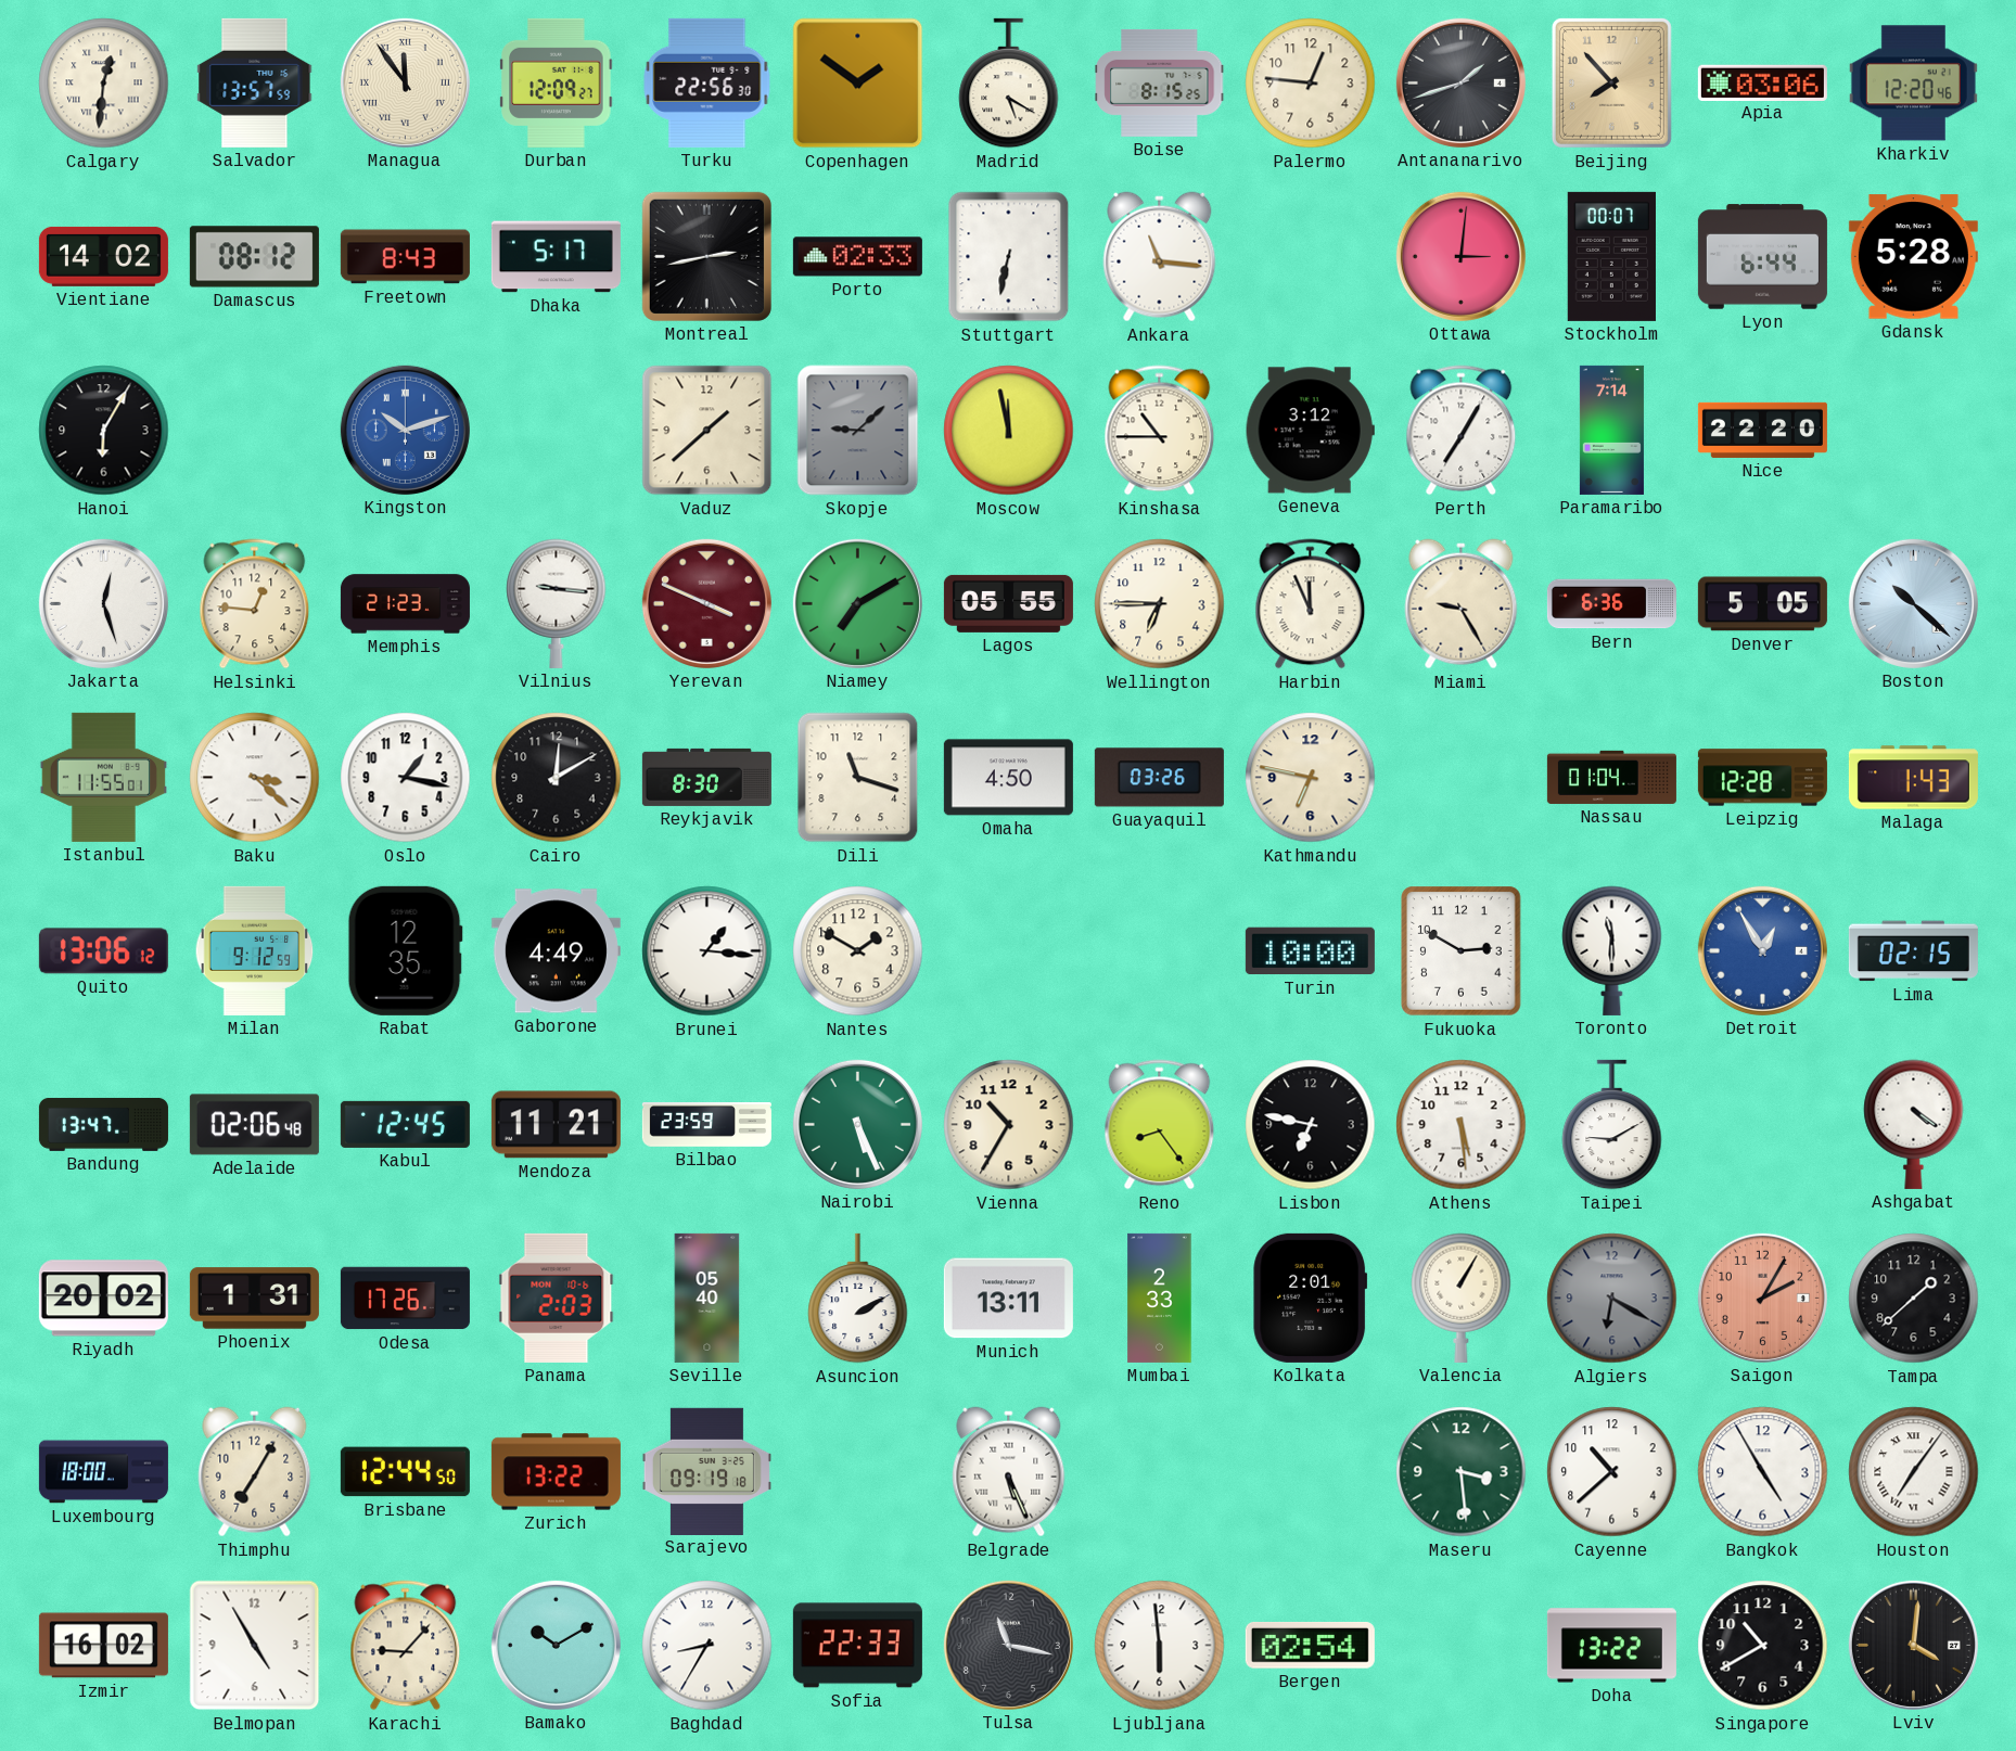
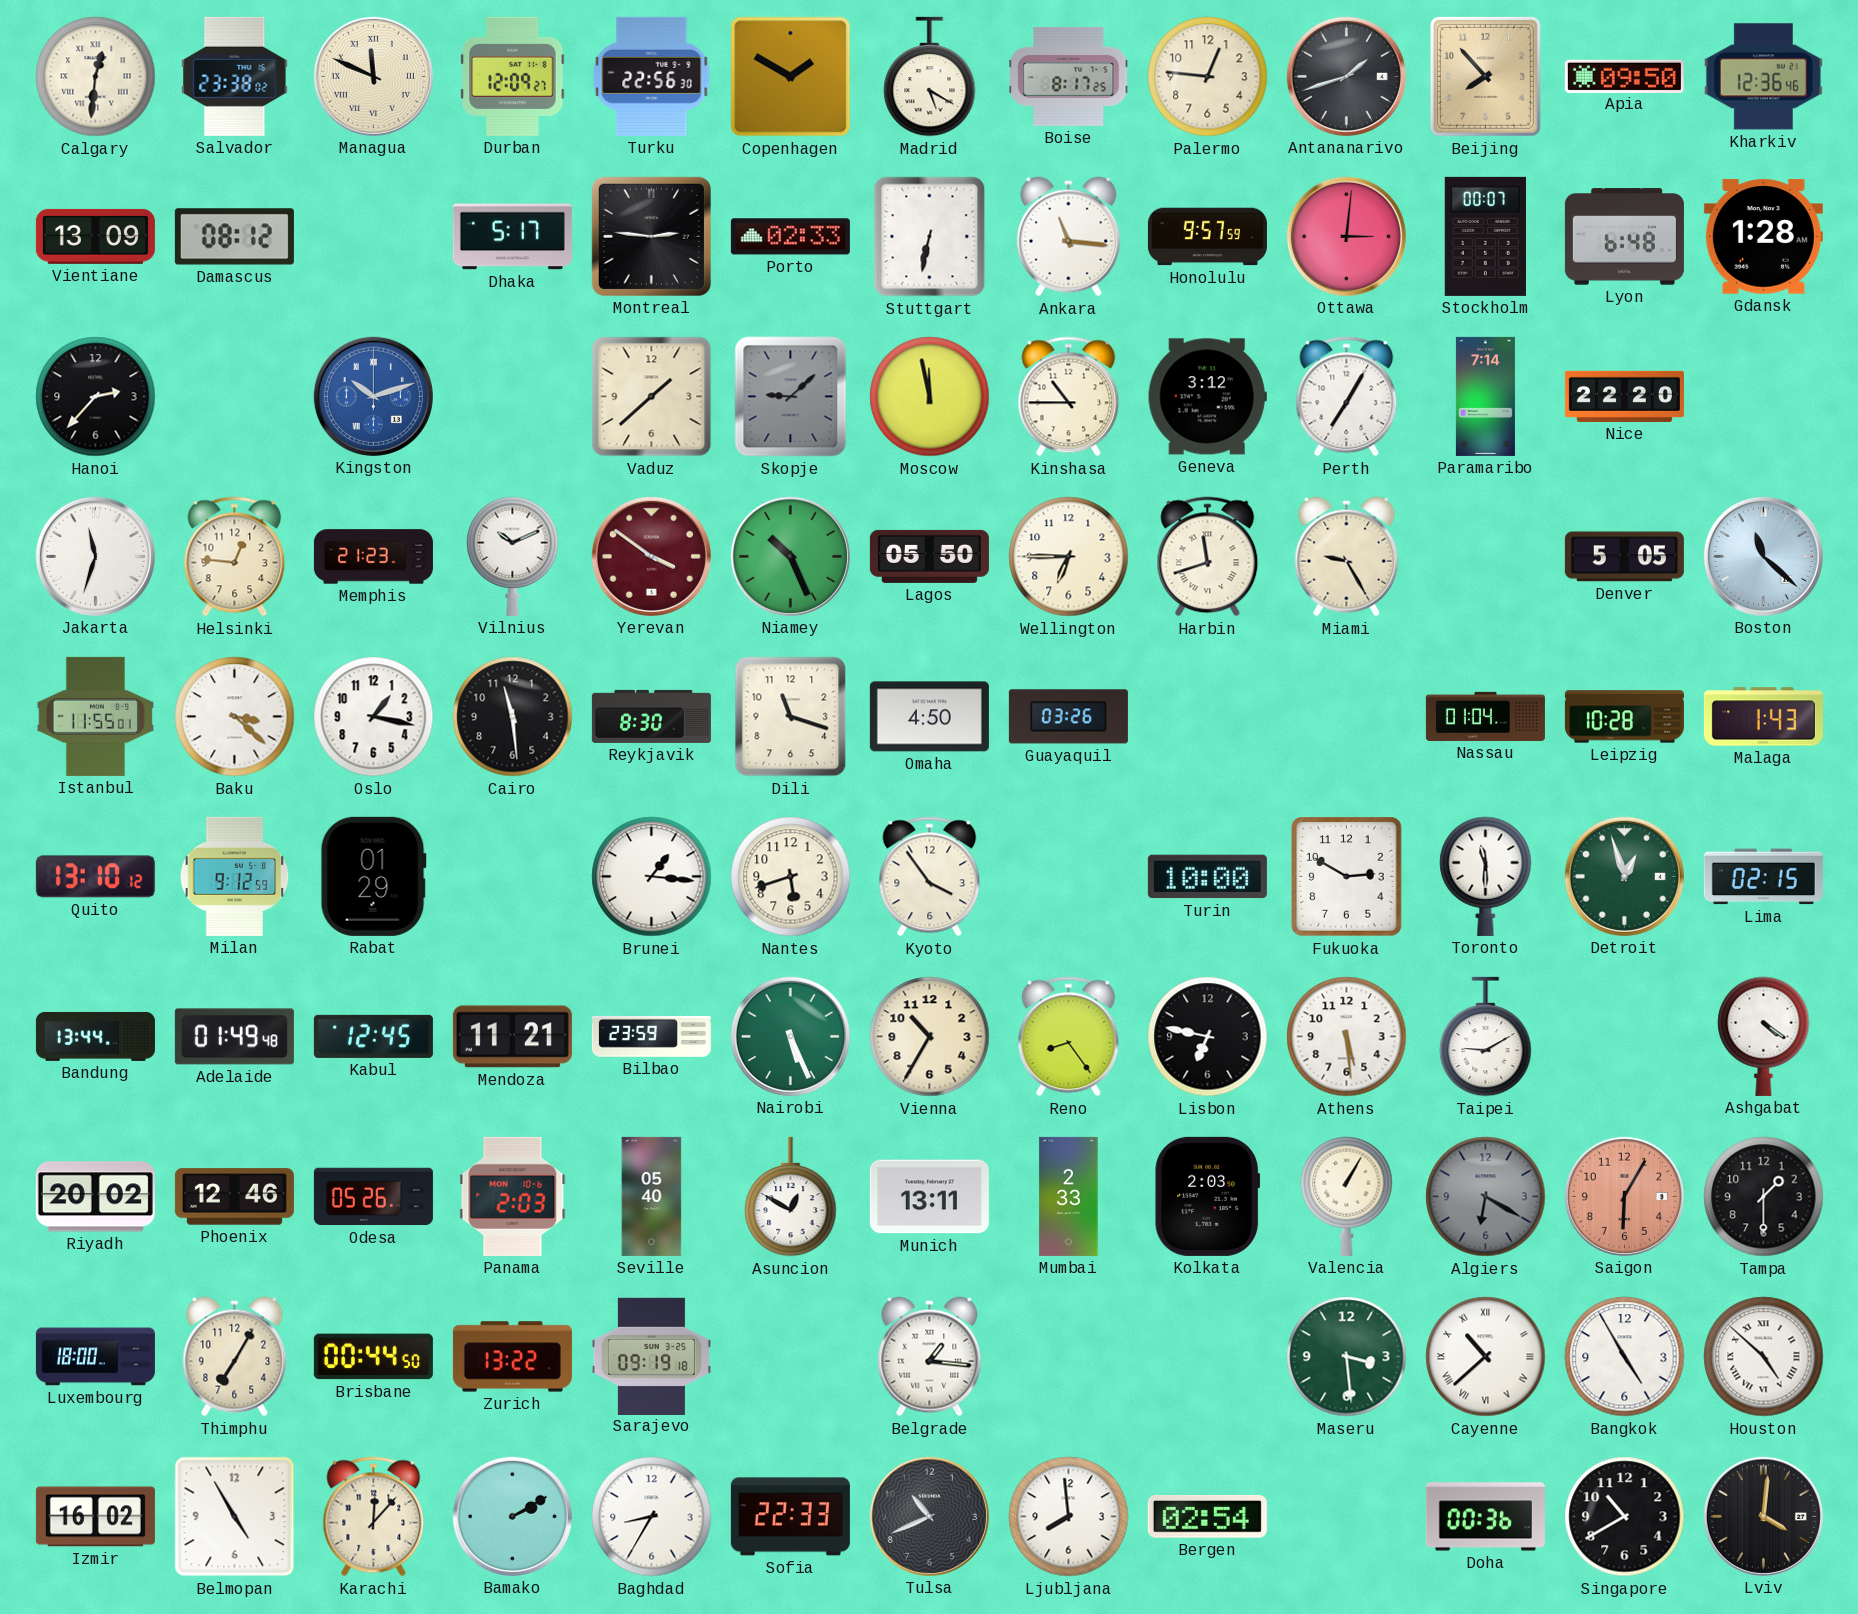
Salvador: 13:57 -> 23:38 (235, 76)
Managua: 11:54 -> 11:49 (373, 76)
Copenhagen: 1:51 -> 1:50 (791, 77)
Boise: 8:15 -> 8:17 (1069, 76)
Apia: 03:06 -> 09:50 (1624, 76)
Kharkiv: 12:20 -> 12:36 (1763, 77)
Vientiane: 14:02 -> 13:09 (95, 236)
Freetown: 8:43 -> none (405, 257)
Montreal: 2:43 -> 2:46 (651, 236)
Honolulu: none -> 9:57 (1207, 237)
Lyon: 6:44 -> 6:48 (1624, 237)
Gdansk: 5:28 -> 1:28 (1763, 237)
Hanoi: 6:05 -> 2:37 (96, 397)
Jakarta: 12:27 -> 11:33 (95, 556)
Vilnius: 9:16 -> 10:11 (513, 556)
Yerevan: 3:49 -> 3:51 (651, 556)
Niamey: 7:10 -> 10:26 (790, 556)
Lagos: 05:55 -> 05:50 (929, 556)
Harbin: 11:56 -> 11:42 (1208, 557)
Bern: 6:36 -> none (1611, 604)
Boston: 10:22 -> 11:22 (1763, 556)
Cairo: 12:10 -> 11:29 (513, 717)
Kathmandu: 6:47 -> none (1311, 778)
Leipzig: 12:28 -> 10:28 (1624, 717)
Quito: 13:06 -> 13:10 (95, 877)
Rabat: 12:35 -> 01:29 (373, 876)
Gaborone: 4:49 -> none (556, 951)
Nantes: 1:50 -> 5:42 (791, 877)
Kyoto: none -> 3:54 (930, 877)
Detroit: 12:55 -> 12:57 (1624, 876)
Detroit dial: blue -> green (1624, 876)
Bandung: 13:47 -> 13:44 (95, 1036)
Adelaide: 02:06 -> 01:49 (234, 1037)
Phoenix: 1:31 -> 12:46 (234, 1197)
Odesa: 17:26 -> 05:26 (373, 1197)
Asuncion: 2:10 -> 12:50 (791, 1197)
Kolkata: 2:01 -> 2:03 (1208, 1196)
Saigon: 2:05 -> 6:05 (1624, 1196)
Tampa: 1:38 -> 1:30 (1764, 1197)
Brisbane: 12:44 -> 00:44 (373, 1357)
Belgrade: 5:26 -> 1:16 (930, 1357)
Cayenne numerals: Arabic -> Roman (1486, 1357)
Houston: 7:06 -> 4:52 (1764, 1357)
Karachi: 9:07 -> 12:07 (374, 1517)
Bamako: 10:10 -> 2:10 (512, 1516)
Tulsa: 11:17 -> 10:41 (929, 1516)
Ljubljana: 5:59 -> 7:59 (1069, 1517)
Doha: 13:22 -> 00:36 (1485, 1517)
